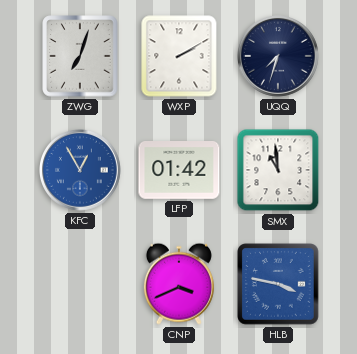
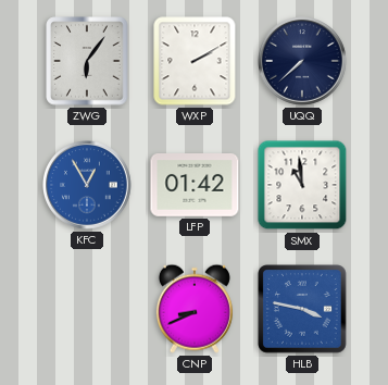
ZWG: 7:03 -> 6:06 (87, 61)
UQQ: 7:33 -> 7:38 (303, 62)
CNP: 3:41 -> 8:41 (195, 309)
